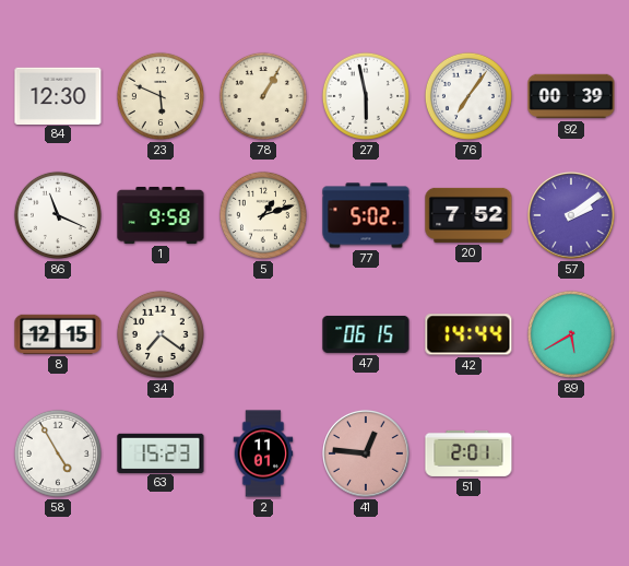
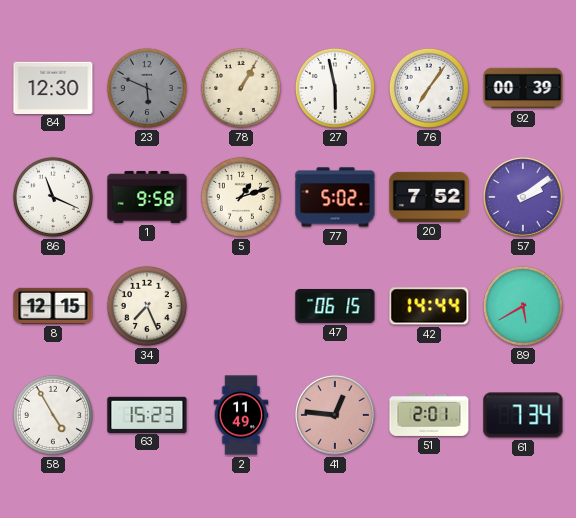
23 dial: cream -> grey (147, 88)
34: 7:21 -> 7:26 (147, 306)
2: 11:01 -> 11:49 (241, 415)
61: none -> 7:34 (523, 415)
